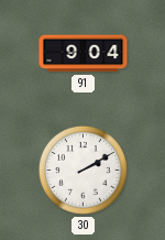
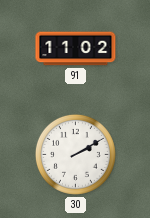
91: 9:04 -> 11:02 (76, 49)
